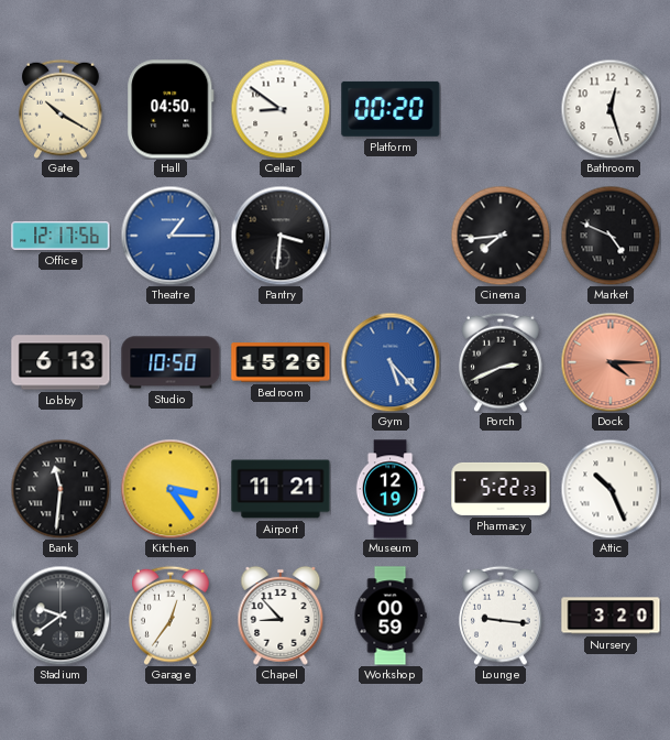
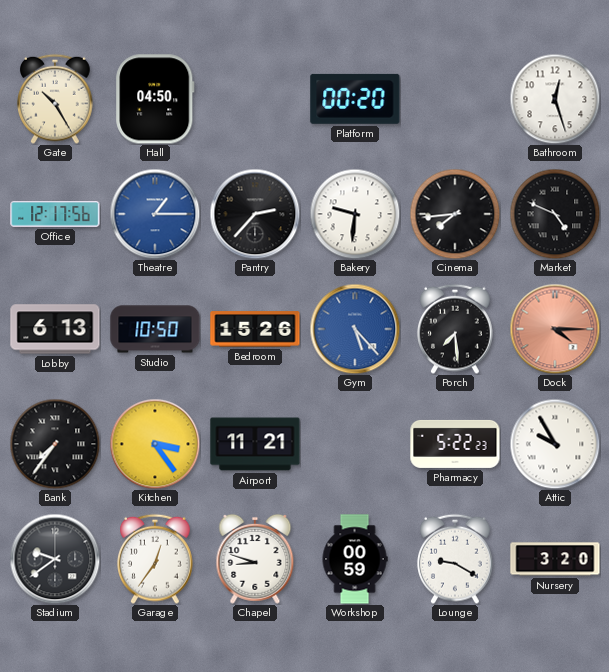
Gate: 10:20 -> 10:25 (55, 99)
Cellar: 8:51 -> none (281, 109)
Pantry: 3:31 -> 2:37 (255, 214)
Bakery: none -> 9:31 (355, 214)
Porch: 2:41 -> 7:29 (455, 329)
Bank: 11:31 -> 7:36 (55, 444)
Museum: 12:19 -> none (391, 489)
Attic: 10:26 -> 9:55 (555, 444)
Chapel: 8:53 -> 8:48 (255, 559)
Lounge: 9:16 -> 9:20 (455, 559)
